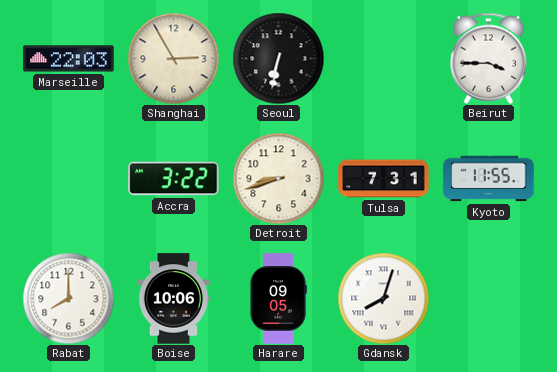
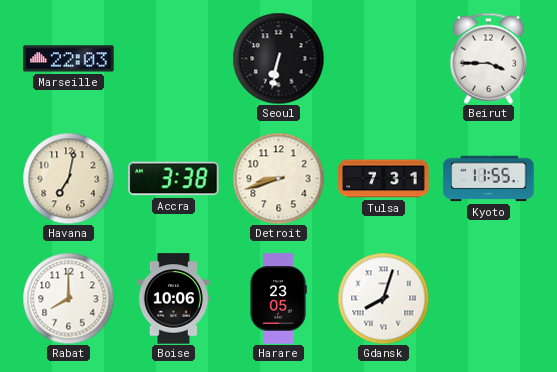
Shanghai: 2:55 -> none (173, 58)
Havana: none -> 7:02 (68, 178)
Accra: 3:22 -> 3:38 (174, 179)
Harare: 09:05 -> 23:05 (278, 299)
